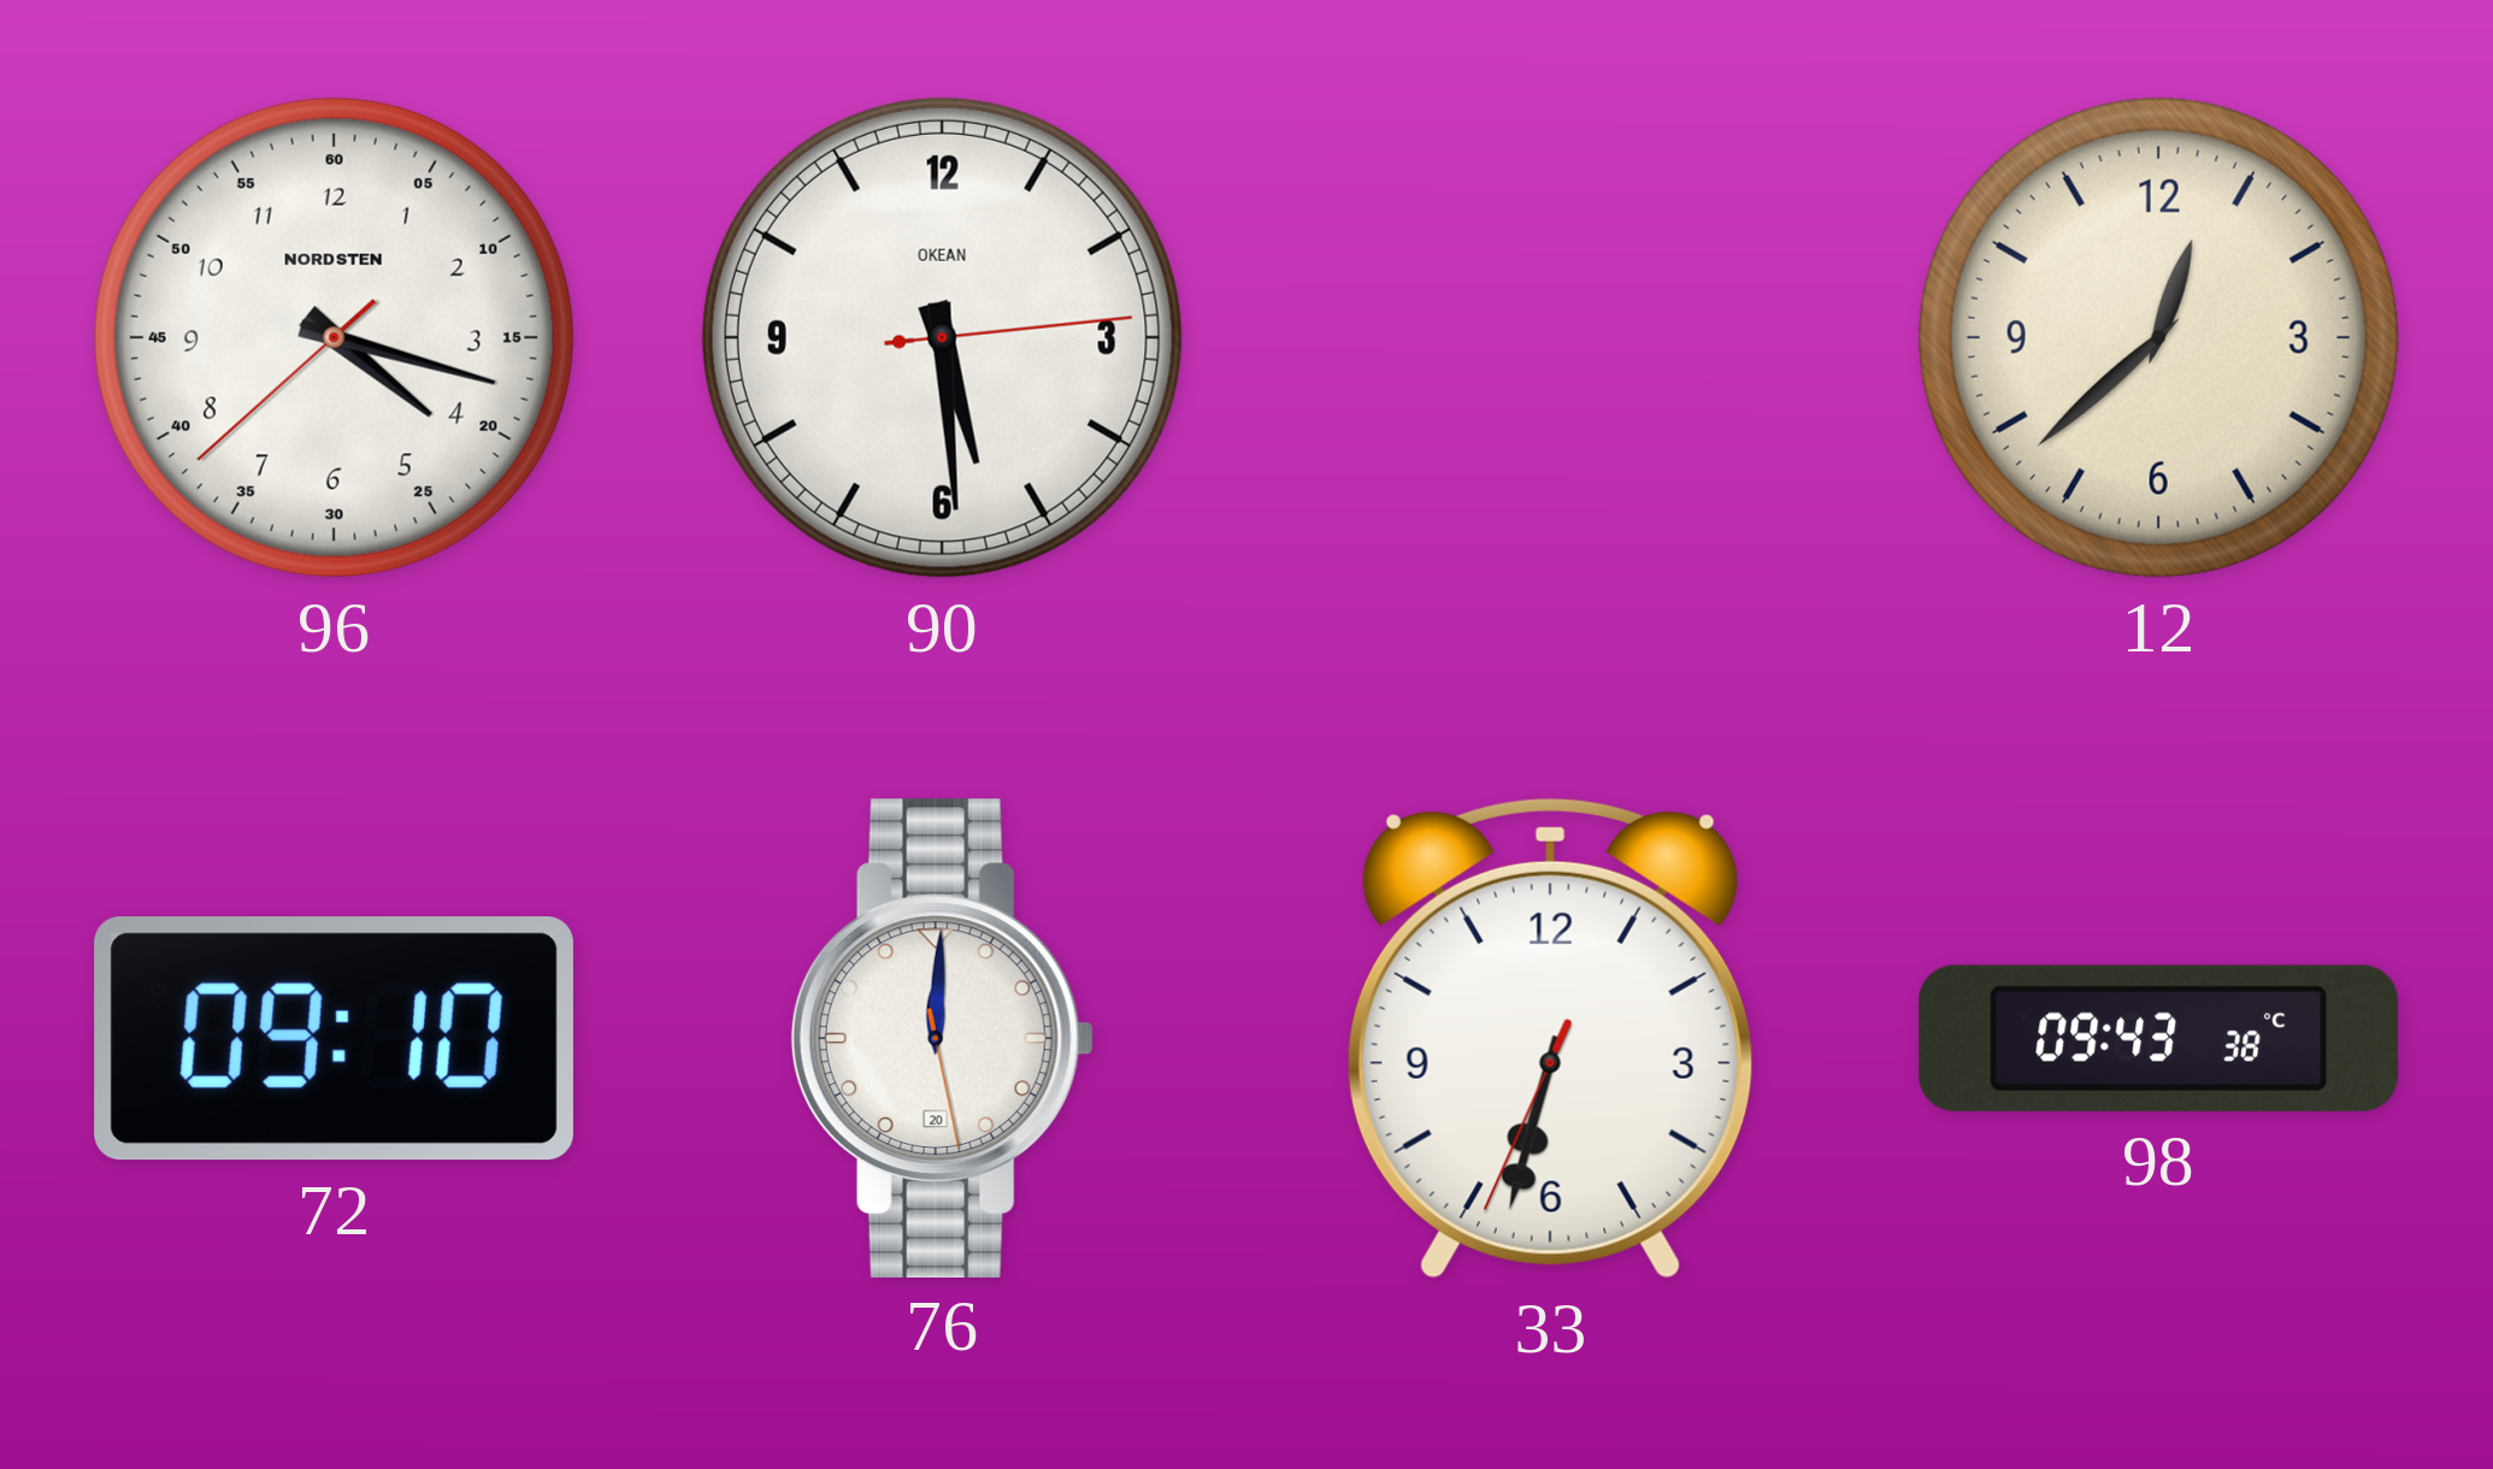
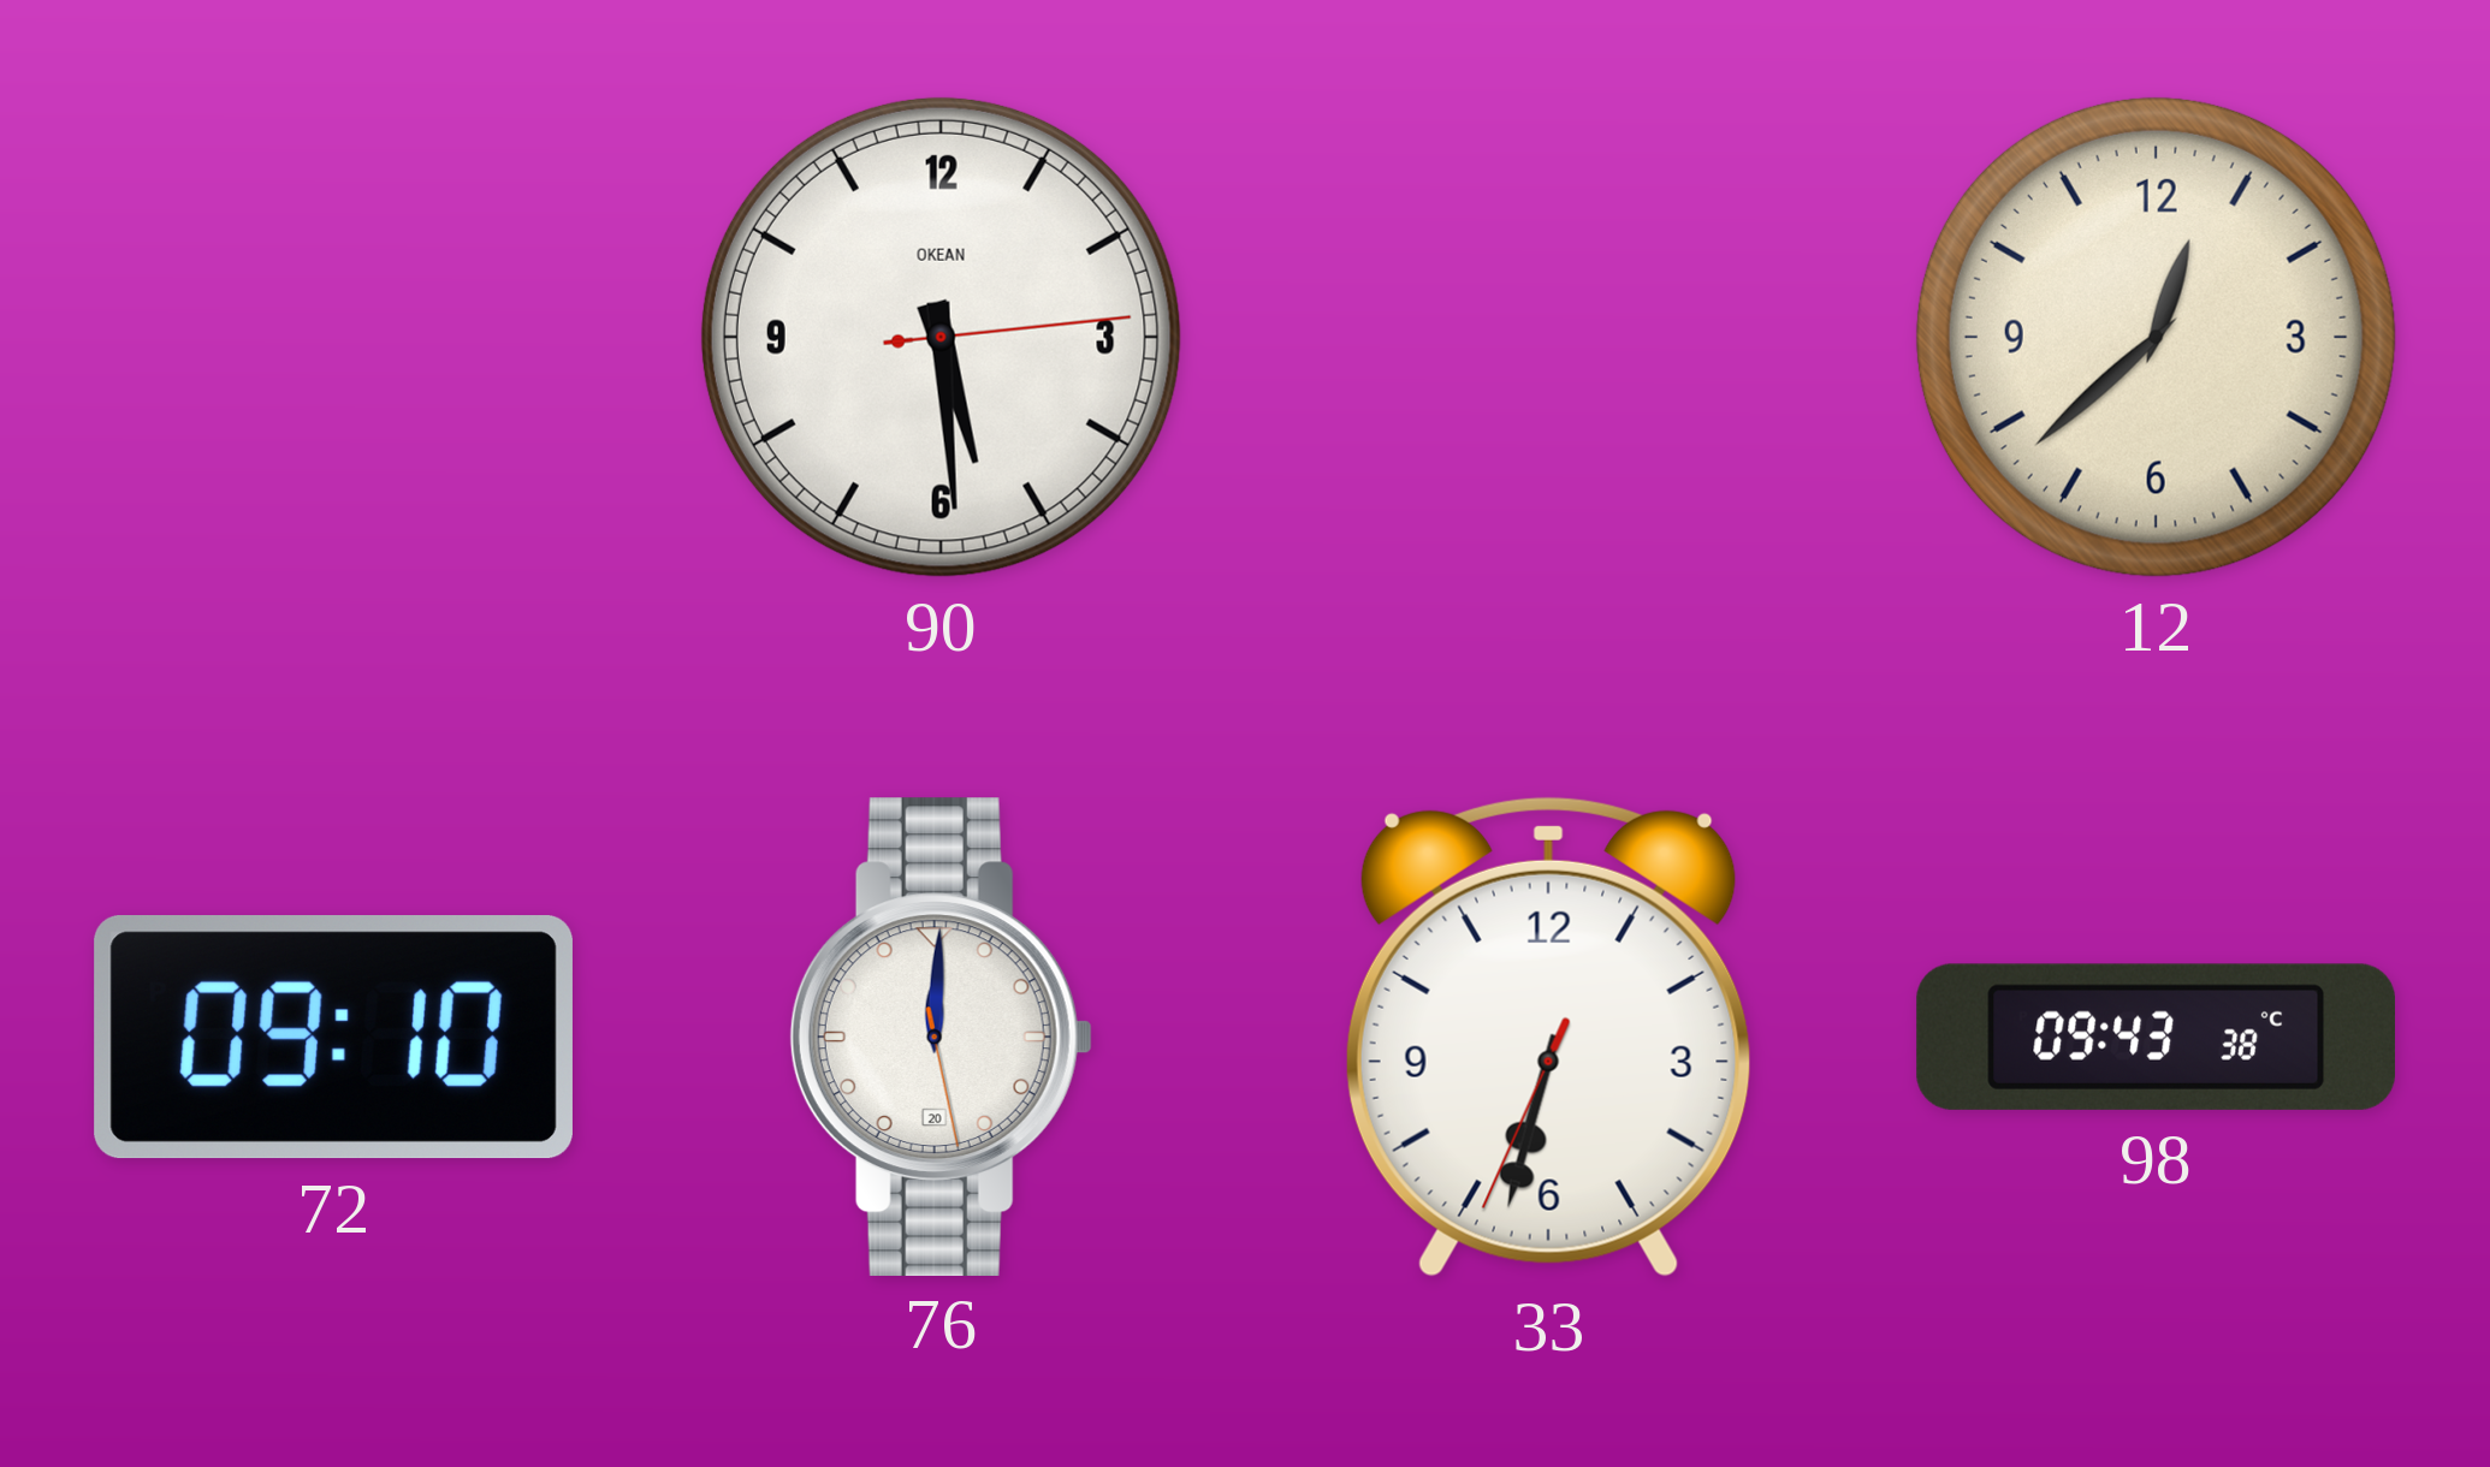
96: 4:17 -> none (334, 337)
